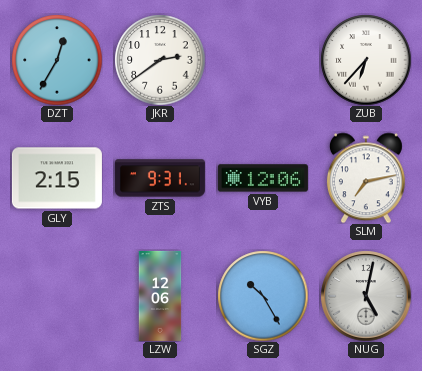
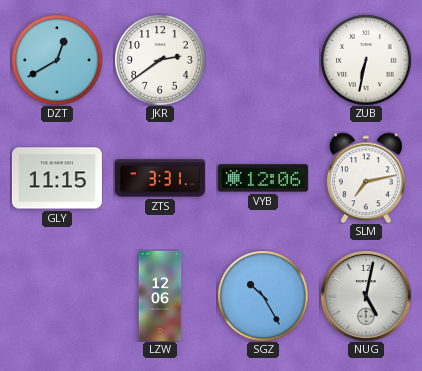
DZT: 12:35 -> 12:40 (57, 60)
ZUB: 6:37 -> 6:32 (366, 60)
GLY: 2:15 -> 11:15 (57, 178)
ZTS: 9:31 -> 3:31 (160, 178)
